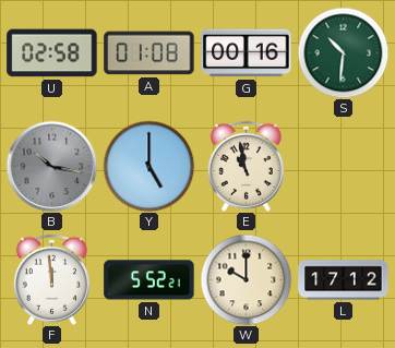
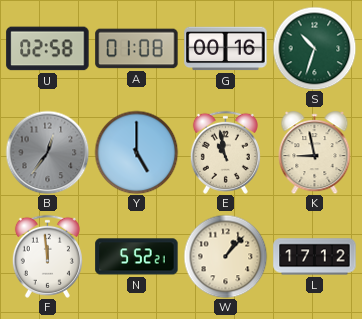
S: 10:31 -> 10:33 (314, 48)
B: 10:17 -> 12:36 (47, 152)
K: none -> 8:58 (315, 153)
W: 10:00 -> 1:07 (225, 256)
